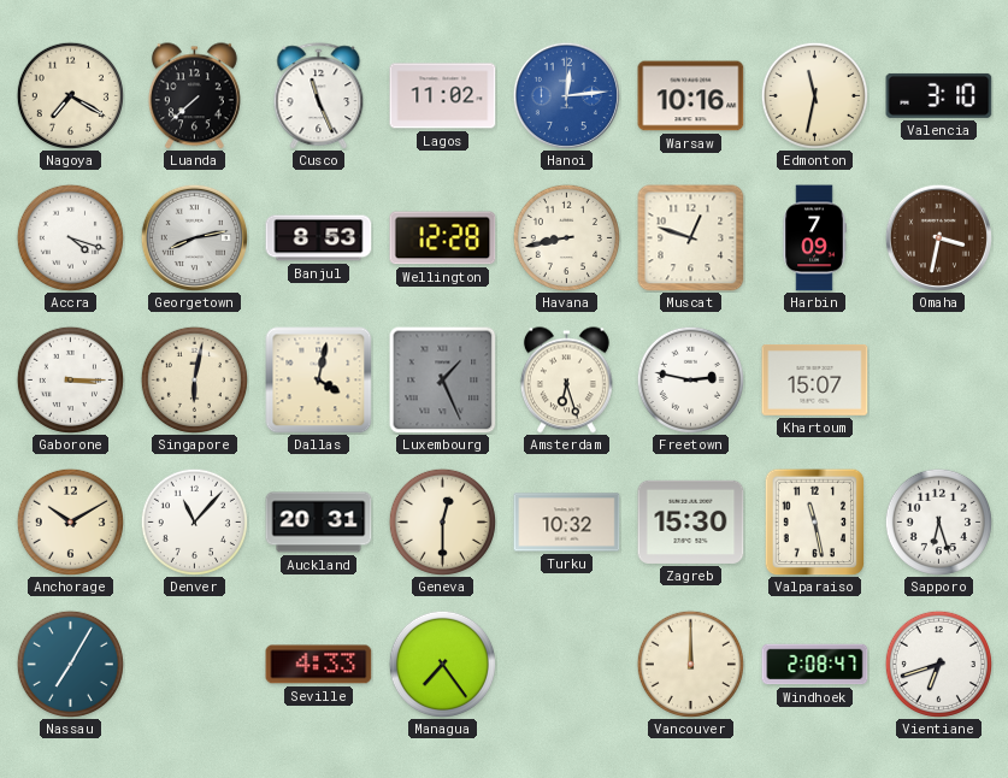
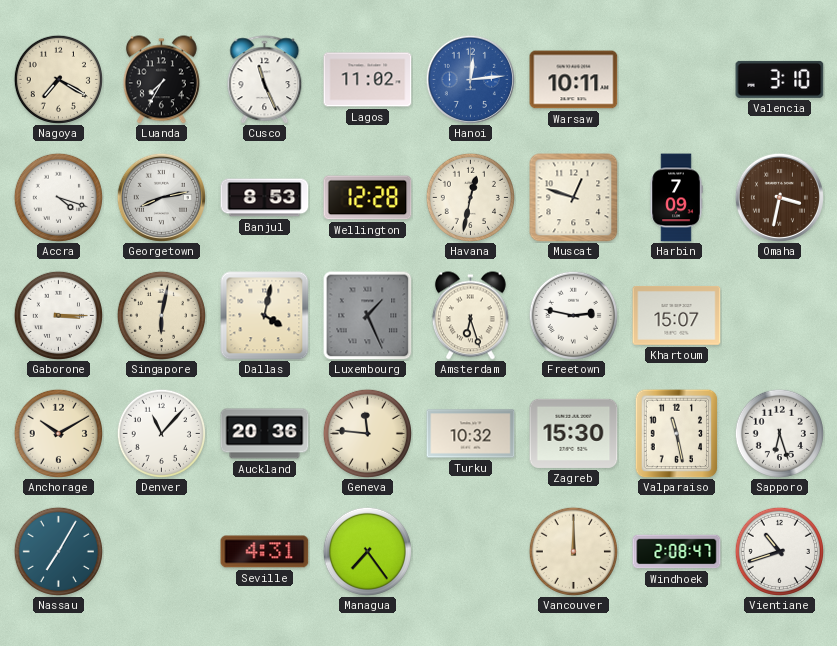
Luanda: 7:38 -> 7:35 (161, 80)
Warsaw: 10:16 -> 10:11 (574, 80)
Edmonton: 11:32 -> none (814, 95)
Havana: 8:43 -> 12:32 (470, 197)
Auckland: 20:31 -> 20:36 (265, 434)
Geneva: 12:30 -> 11:46 (367, 433)
Seville: 4:33 -> 4:31 (265, 552)
Vientiane: 6:42 -> 10:42 (779, 551)
